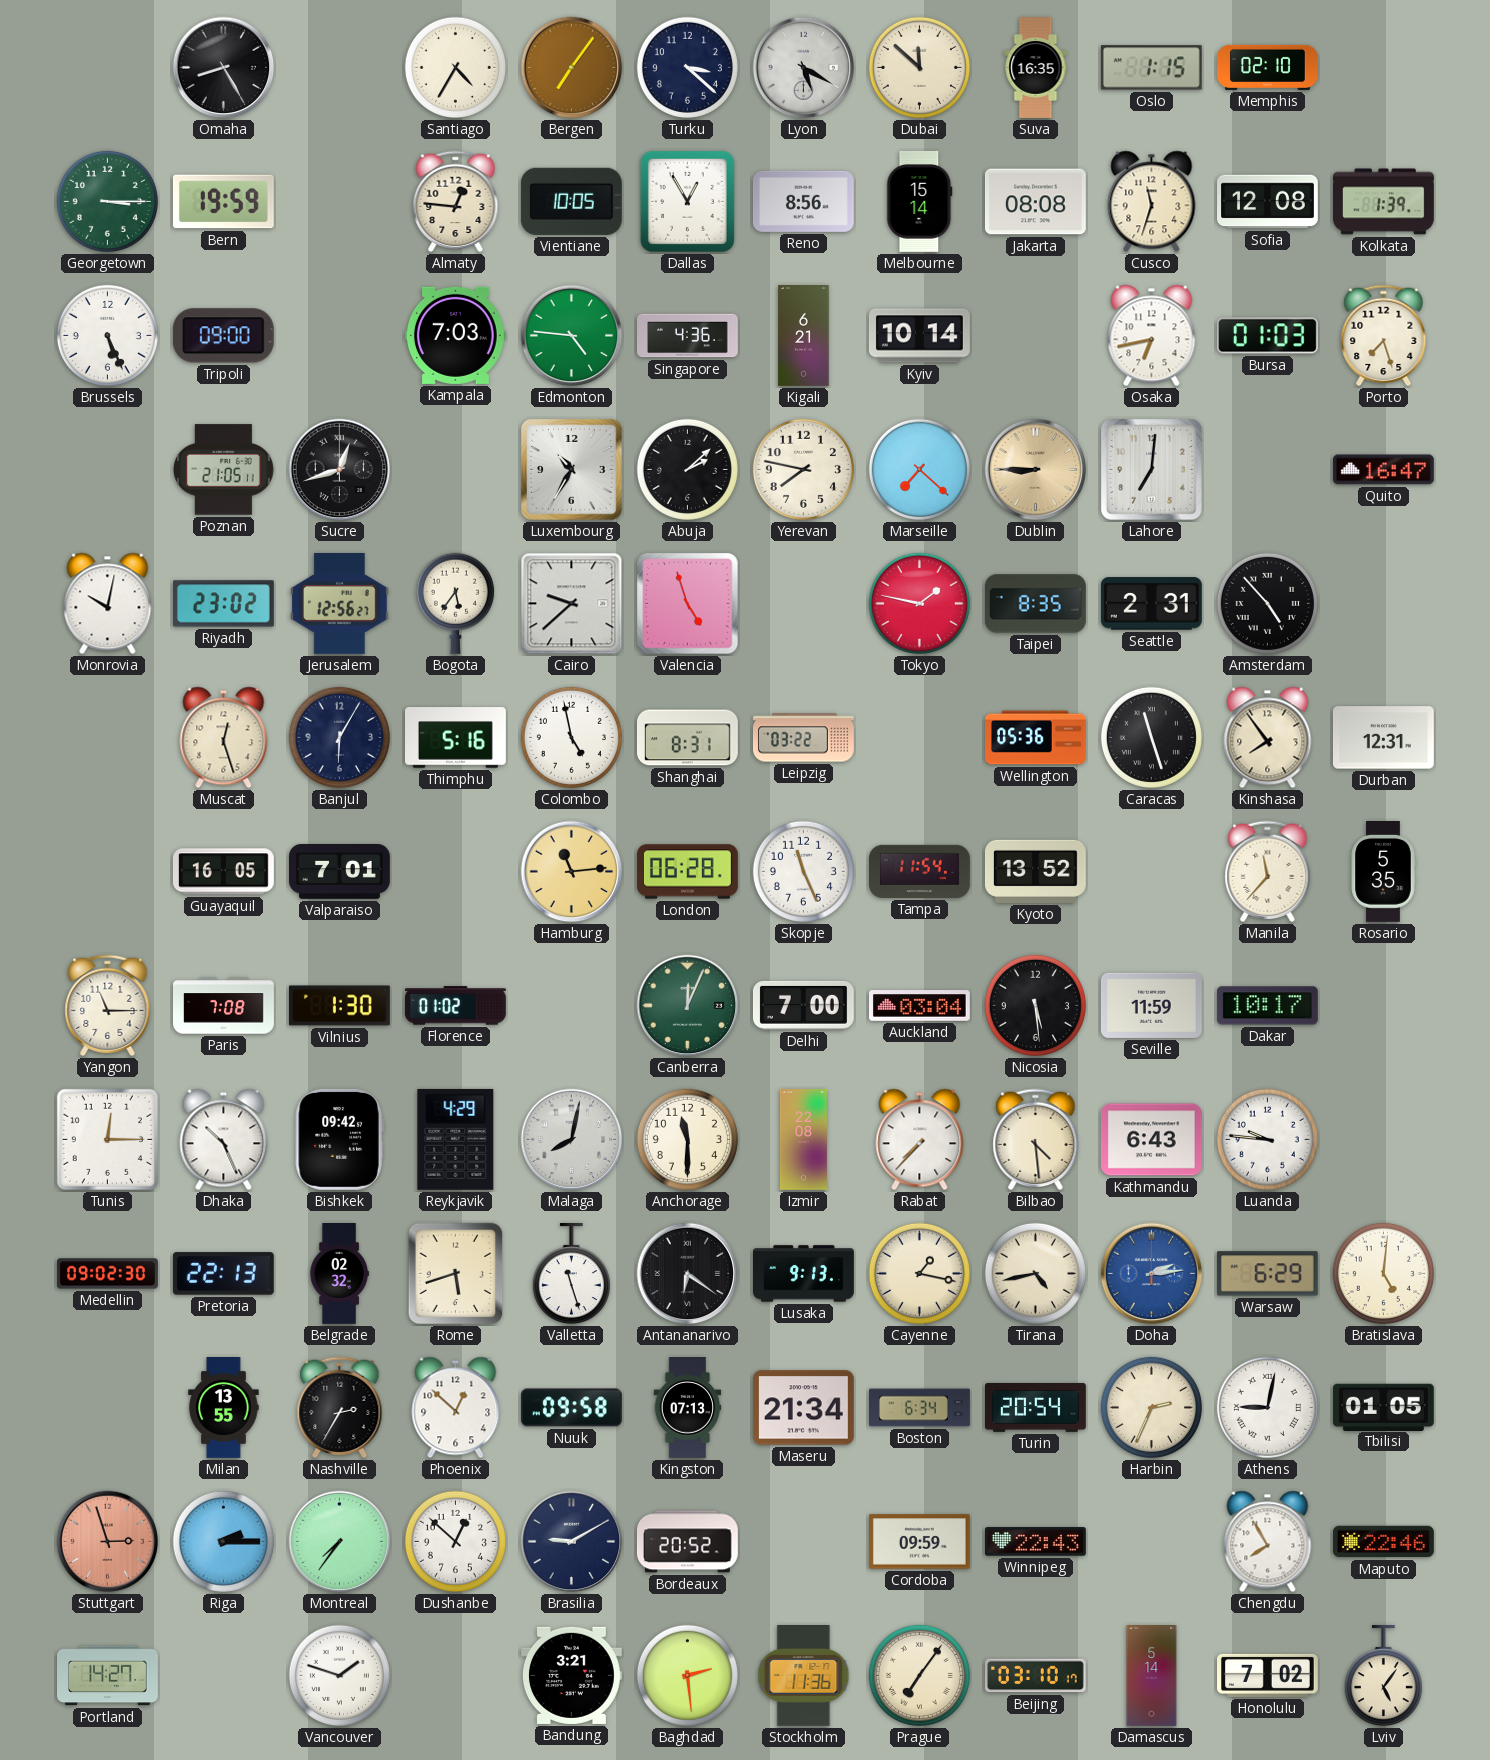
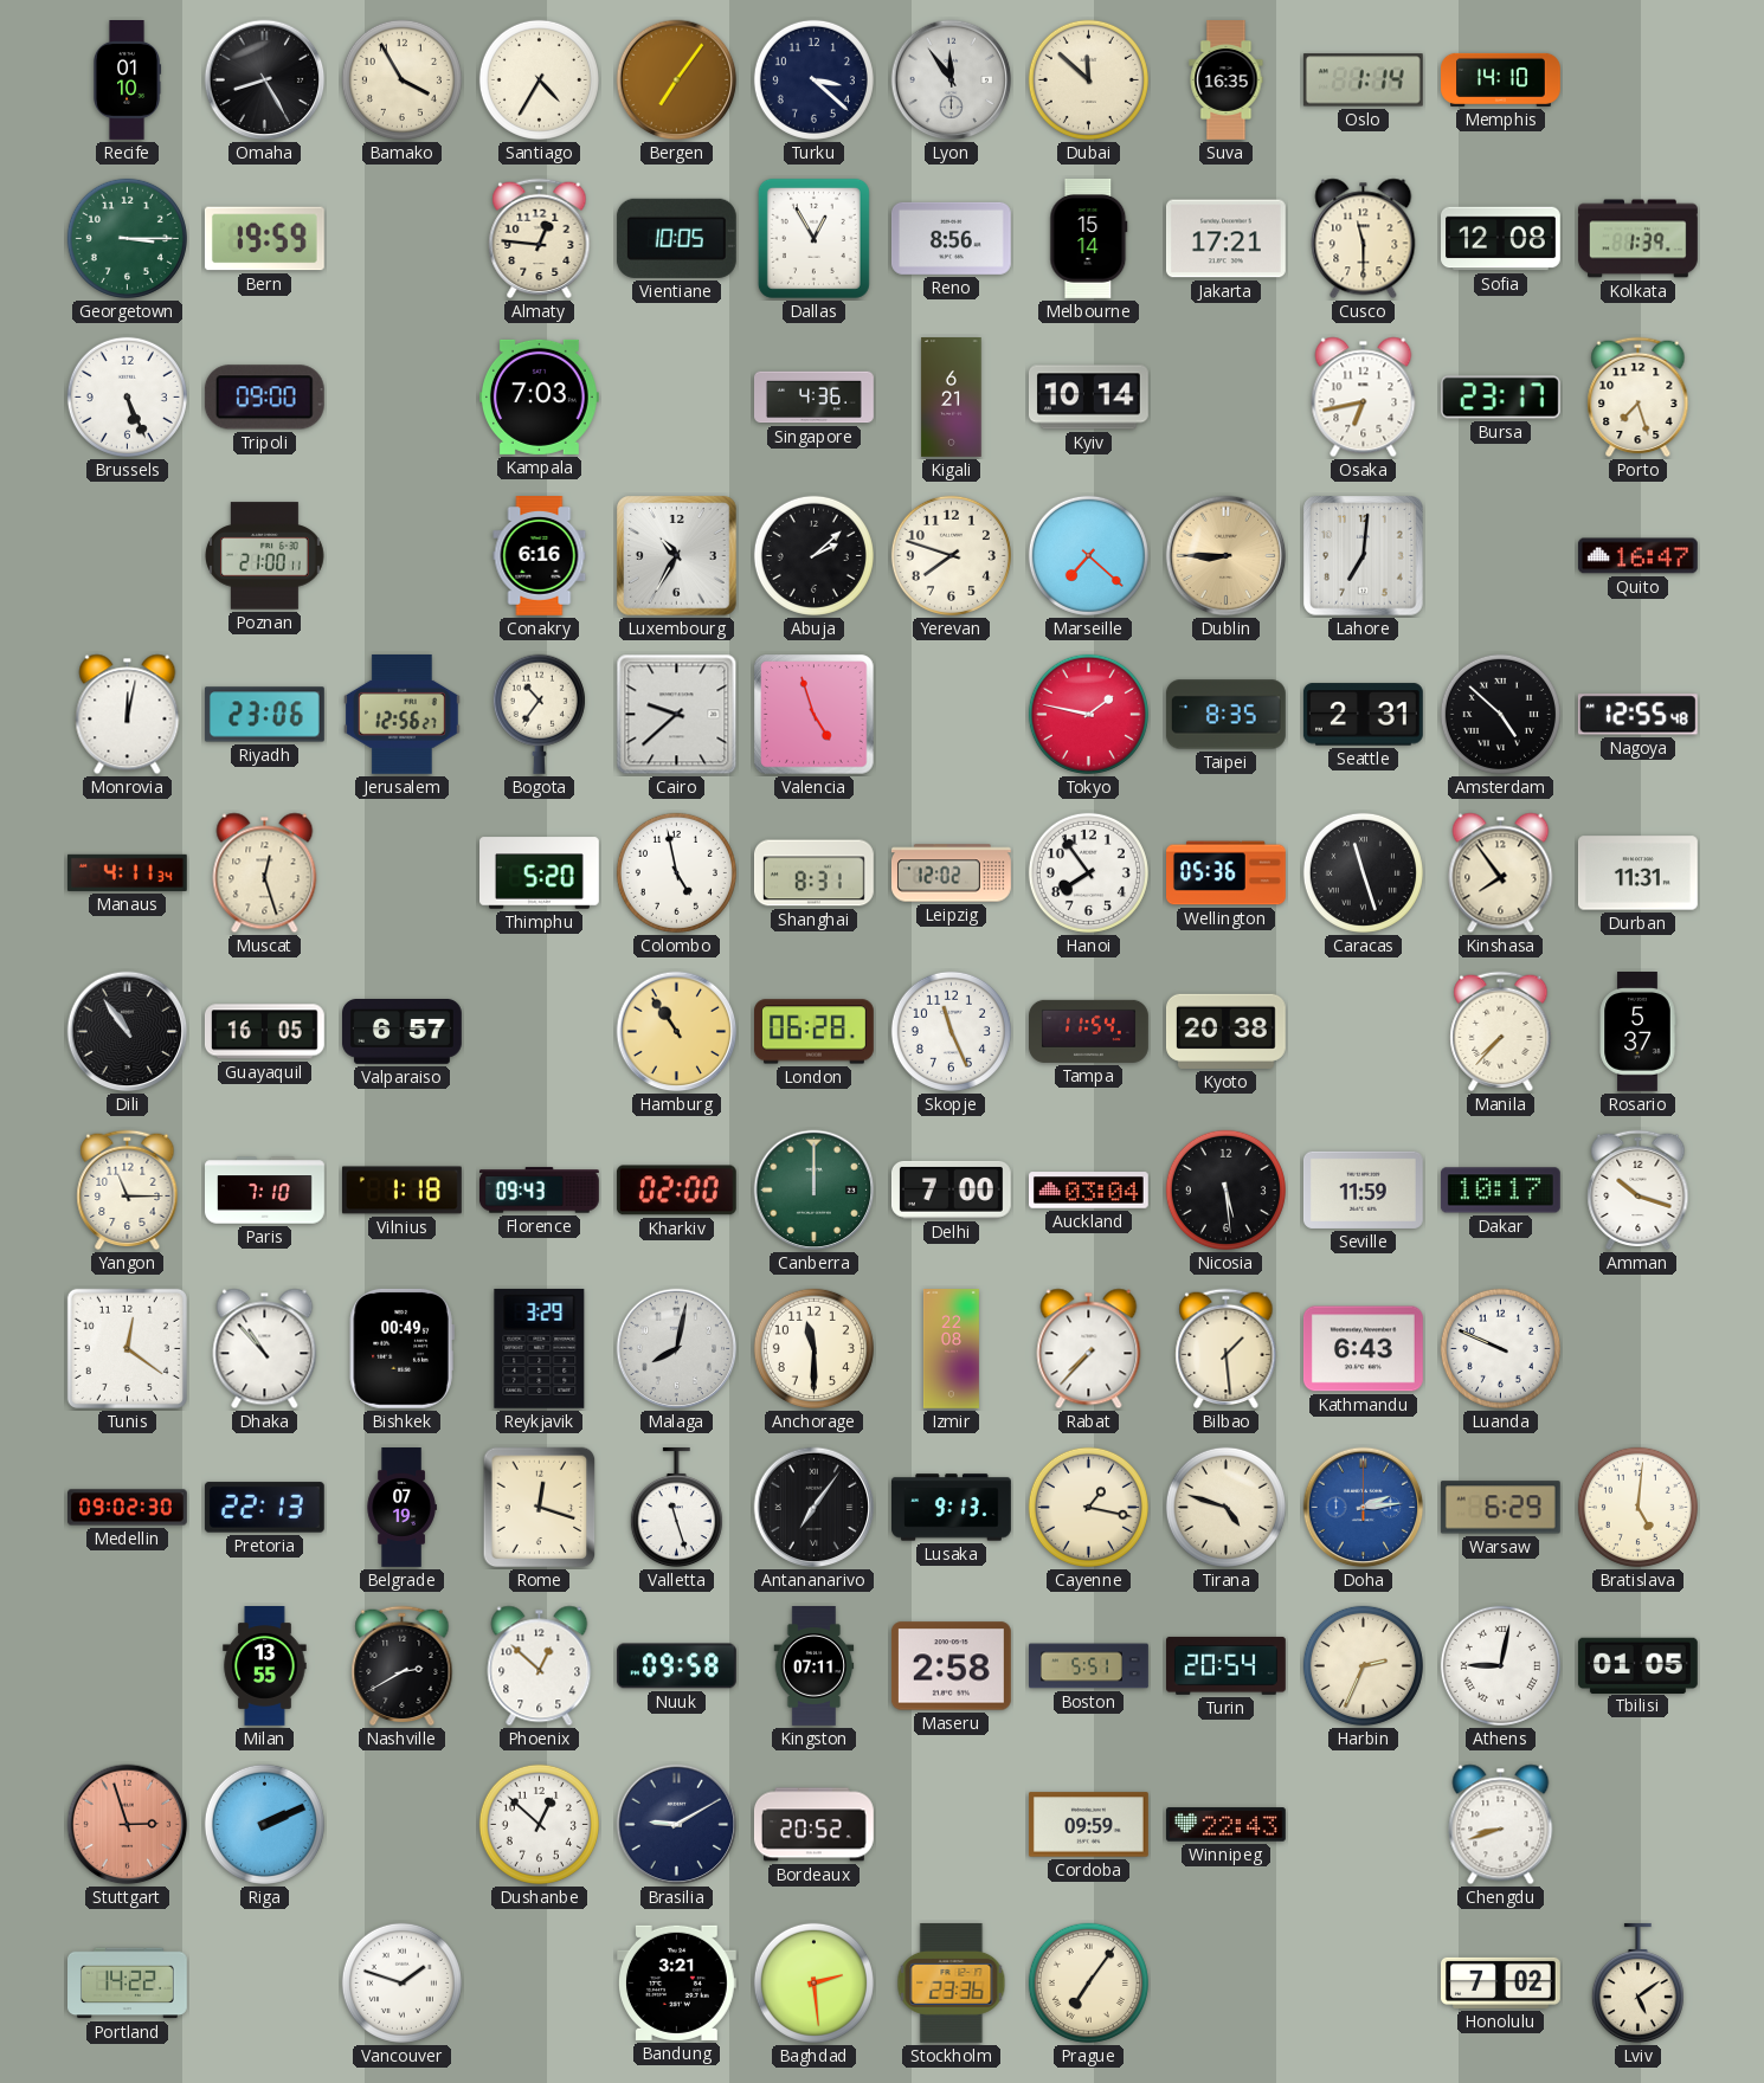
Recife: none -> 01:10 (127, 80)
Bamako: none -> 3:55 (401, 79)
Lyon: 5:20 -> 11:54 (952, 80)
Oslo: 1:15 -> 1:14 (1363, 80)
Memphis: 02:10 -> 14:10 (1501, 79)
Jakarta: 08:08 -> 17:21 (1225, 239)
Cusco: 11:33 -> 11:30 (1364, 239)
Edmonton: 4:46 -> none (572, 336)
Bursa: 01:03 -> 23:17 (1500, 398)
Poznan: 21:05 -> 21:00 (265, 556)
Sucre: 12:42 -> none (340, 470)
Conakry: none -> 6:16 (540, 556)
Yerevan: 7:47 -> 7:48 (951, 555)
Monrovia: 10:02 -> 12:02 (128, 715)
Riyadh: 23:02 -> 23:06 (265, 715)
Bogota: 5:36 -> 10:36 (539, 714)
Amsterdam: 4:53 -> 4:52 (1500, 714)
Nagoya: none -> 12:55 (1637, 715)
Manaus: none -> 4:11 (127, 872)
Banjul: 6:05 -> none (339, 737)
Thimphu: 5:16 -> 5:20 (540, 873)
Leipzig: 03:22 -> 12:02 (952, 873)
Hanoi: none -> 7:54 (1088, 872)
Durban: 12:31 -> 11:31 (1637, 873)
Dili: none -> 10:54 (128, 1032)
Valparaiso: 7:01 -> 6:57 (403, 1032)
Hamburg: 11:14 -> 10:54 (677, 1032)
Kyoto: 13:52 -> 20:38 (1225, 1031)
Manila: 11:37 -> 7:37 (1501, 1032)
Rosario: 5:35 -> 5:37 (1637, 1032)
Paris: 7:08 -> 7:10 (265, 1191)
Vilnius: 1:30 -> 1:18 (403, 1191)
Florence: 01:02 -> 09:43 (539, 1191)
Kharkiv: none -> 02:00 (676, 1191)
Canberra: 12:04 -> 12:00 (815, 1191)
Amman: none -> 10:18 (1639, 1191)
Tunis: 12:15 -> 12:21 (127, 1348)
Dhaka: 10:26 -> 10:53 (265, 1349)
Bishkek: 09:42 -> 00:49 (401, 1348)
Reykjavik: 4:29 -> 3:29 (540, 1348)
Bilbao: 4:29 -> 1:29 (1227, 1349)
Luanda: 9:46 -> 9:49 (1500, 1348)
Belgrade: 02:32 -> 07:19 (401, 1508)
Rome: 5:42 -> 12:18 (540, 1508)
Antananarivo: 6:21 -> 7:06 (815, 1508)
Tirana: 4:43 -> 4:48 (1225, 1507)
Nashville: 2:35 -> 2:40 (403, 1666)
Kingston: 07:13 -> 07:11 (815, 1666)
Maseru: 21:34 -> 2:58 (951, 1666)
Boston: 6:34 -> 5:51 (1089, 1666)
Riga: 2:15 -> 2:11 (264, 1824)
Montreal: 7:36 -> none (340, 1542)
Chengdu: 7:55 -> 8:42 (1501, 1825)
Maputo: 22:46 -> none (1383, 1542)
Portland: 14:27 -> 14:22 (128, 1984)
Stockholm: 11:36 -> 23:36 (952, 1982)
Beijing: 03:10 -> none (1036, 1676)
Damascus: 5:14 -> none (1152, 1676)
Lviv: 5:06 -> 5:09 (1637, 1984)
